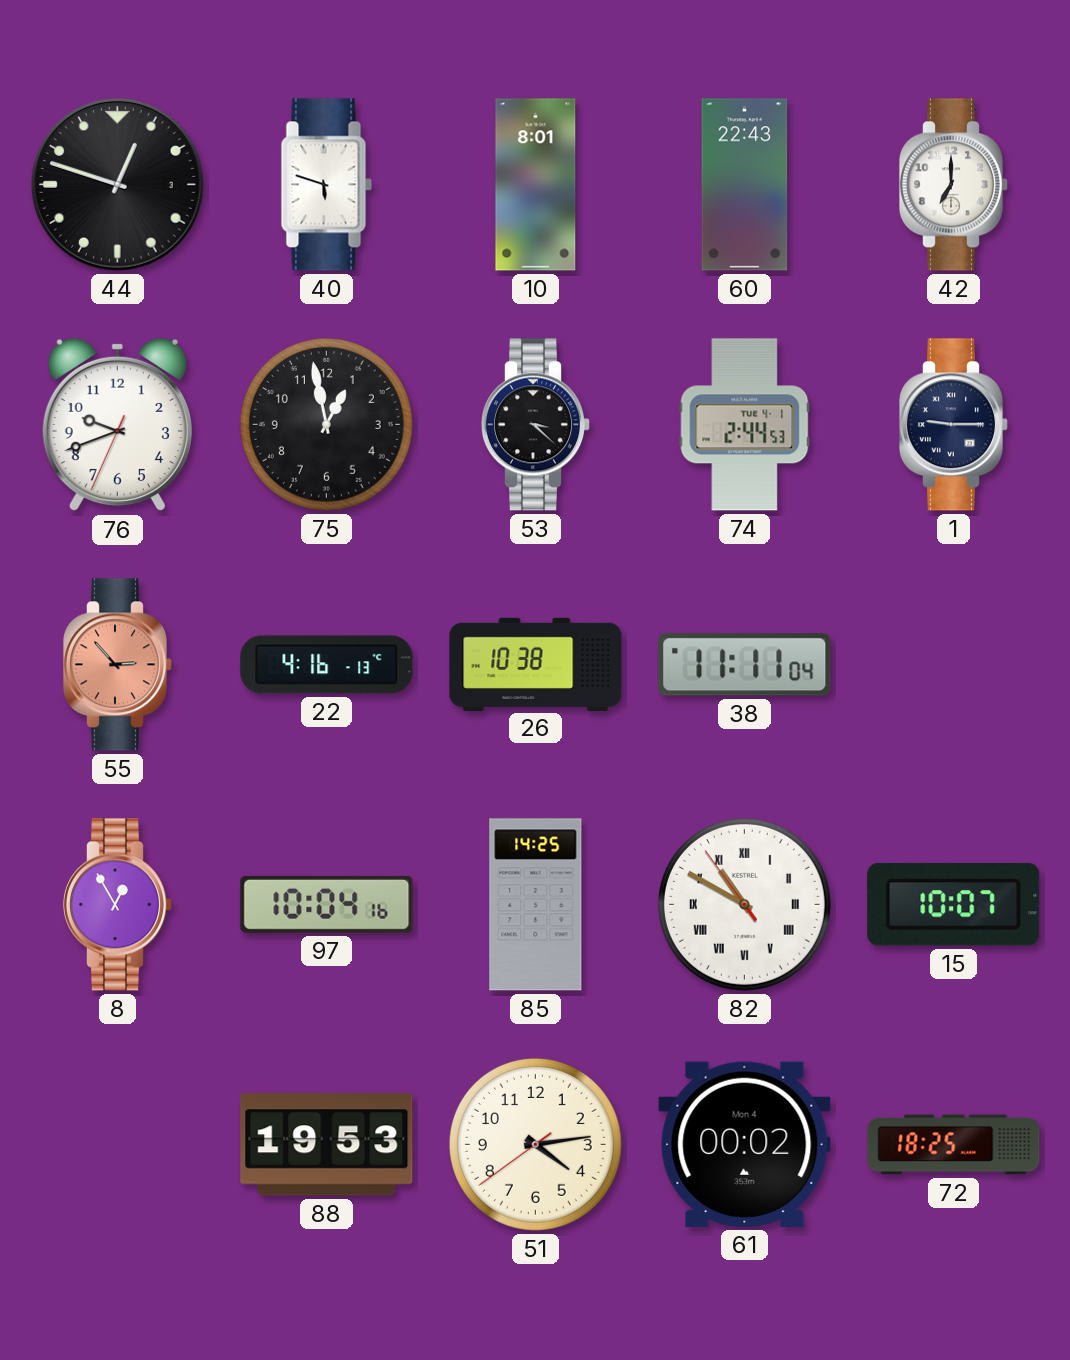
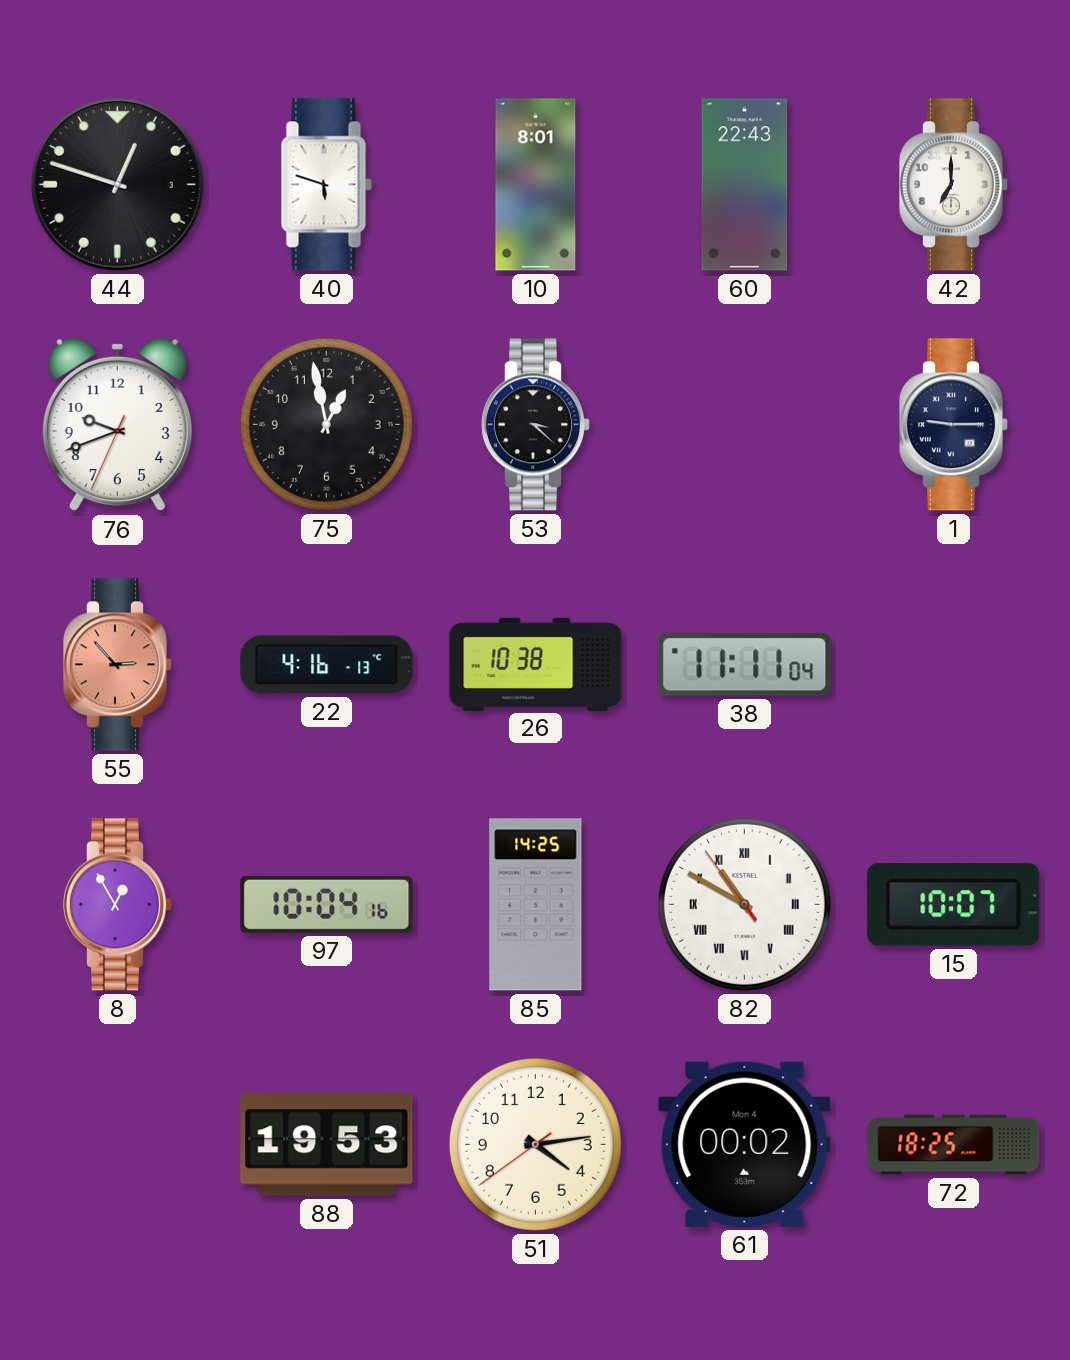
74: 2:44 -> none (745, 425)
